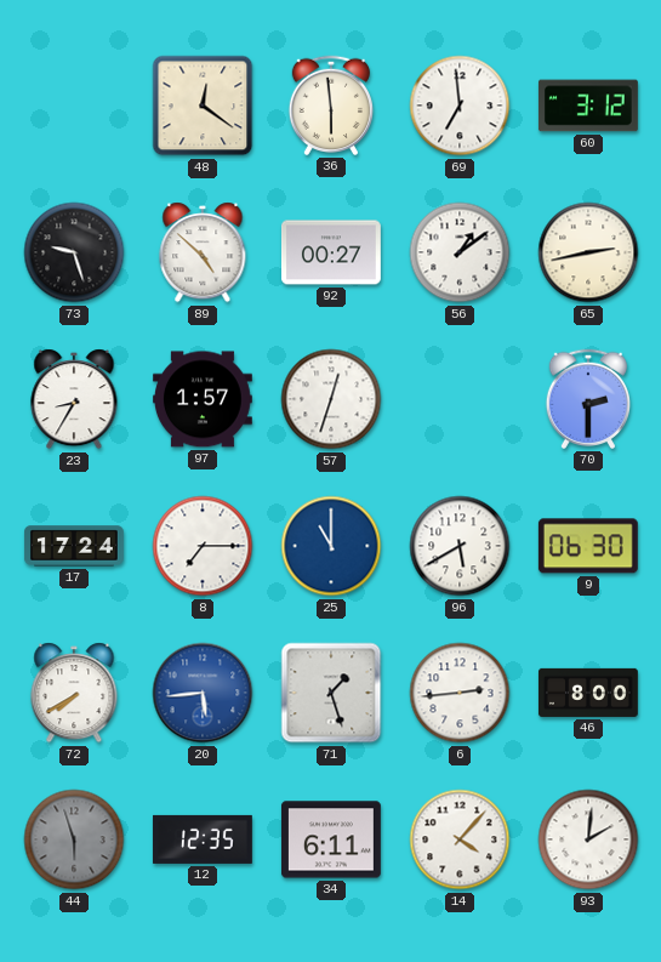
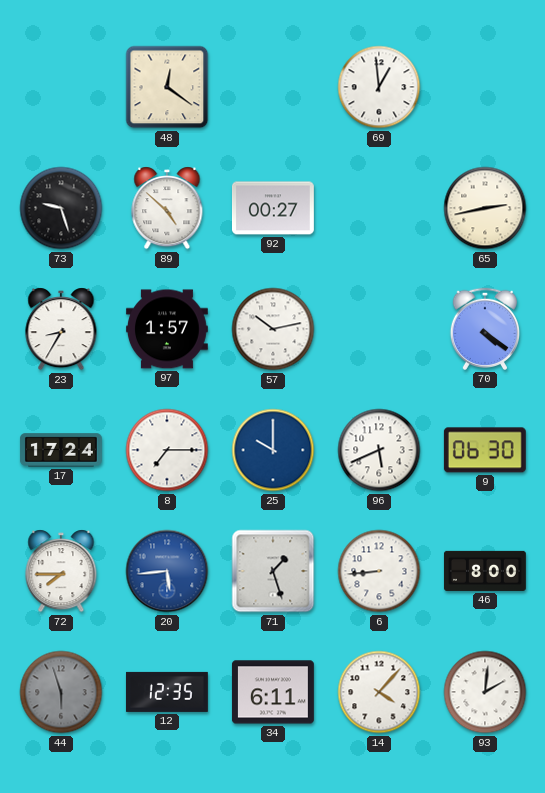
36: 5:59 -> none (330, 106)
69: 6:59 -> 12:59 (379, 87)
60: 3:12 -> none (588, 106)
56: 1:09 -> none (460, 252)
57: 12:33 -> 10:13 (273, 329)
70: 2:30 -> 4:21 (484, 329)
25: 11:00 -> 10:00 (273, 450)
96: 5:40 -> 5:41 (379, 450)
72: 7:40 -> 7:45 (61, 571)
6: 2:44 -> 8:44 (379, 571)
